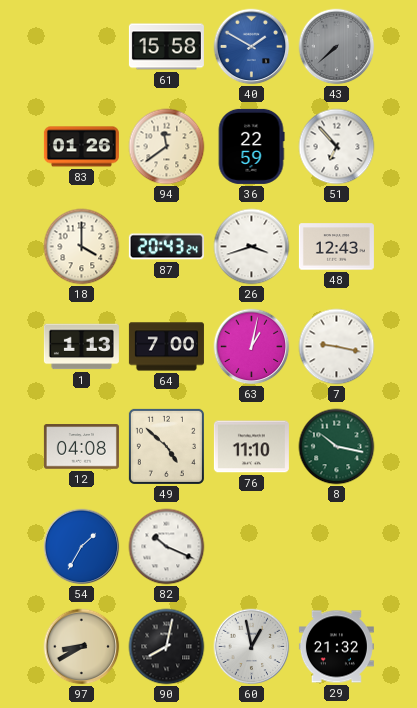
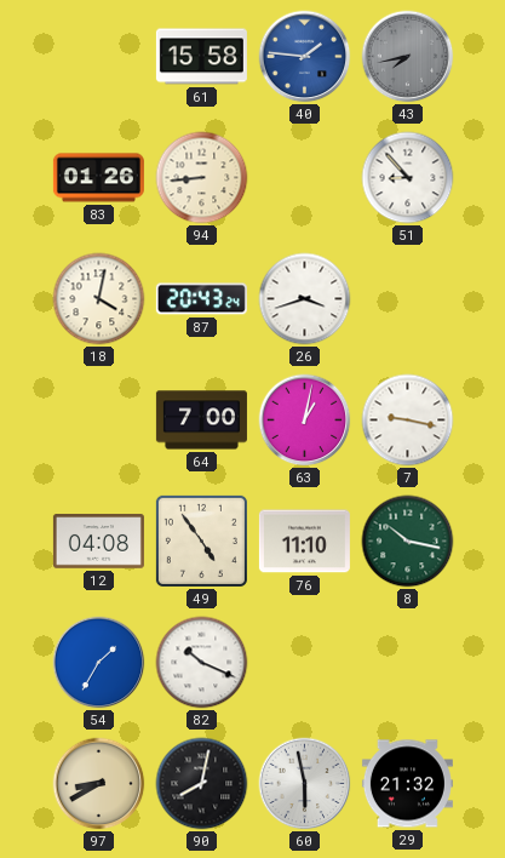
40: 1:50 -> 1:46 (305, 57)
43: 7:38 -> 7:43 (408, 57)
94: 11:39 -> 8:44 (202, 178)
36: 22:59 -> none (251, 146)
51: 6:53 -> 8:53 (408, 178)
18: 4:00 -> 4:02 (99, 299)
48: 12:43 -> none (336, 247)
1: 1:13 -> none (81, 347)
49: 4:52 -> 4:54 (201, 540)
60: 12:58 -> 5:58 (305, 784)
